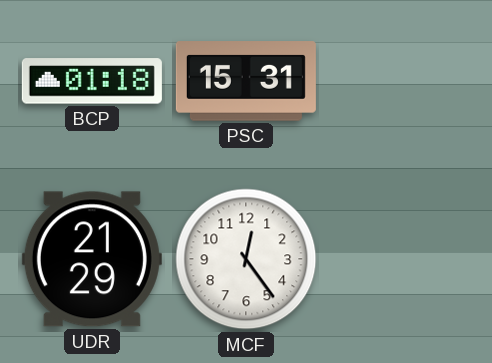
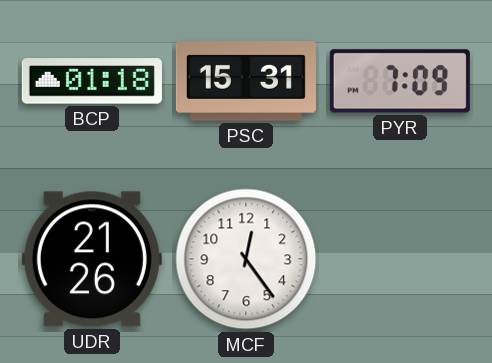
PYR: none -> 7:09 (400, 81)
UDR: 21:29 -> 21:26 (92, 259)
